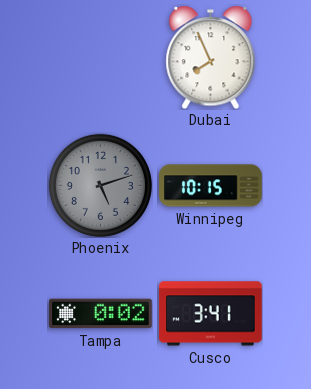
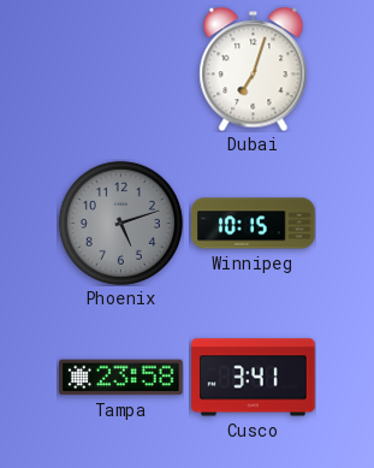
Dubai: 7:56 -> 7:03 (254, 69)
Tampa: 0:02 -> 23:58 (121, 378)
